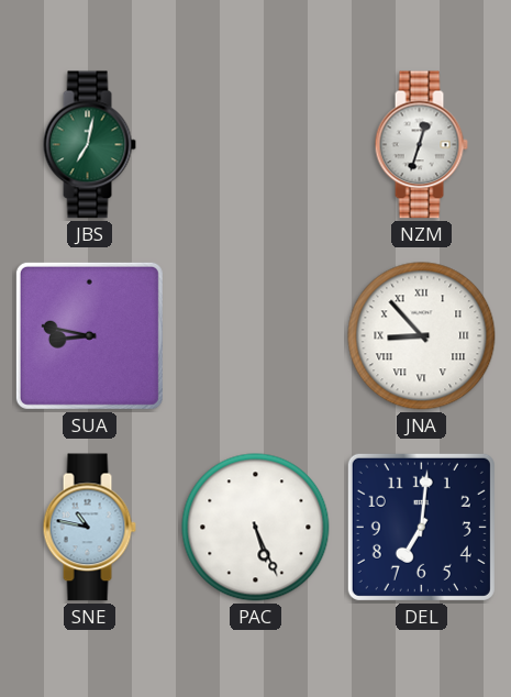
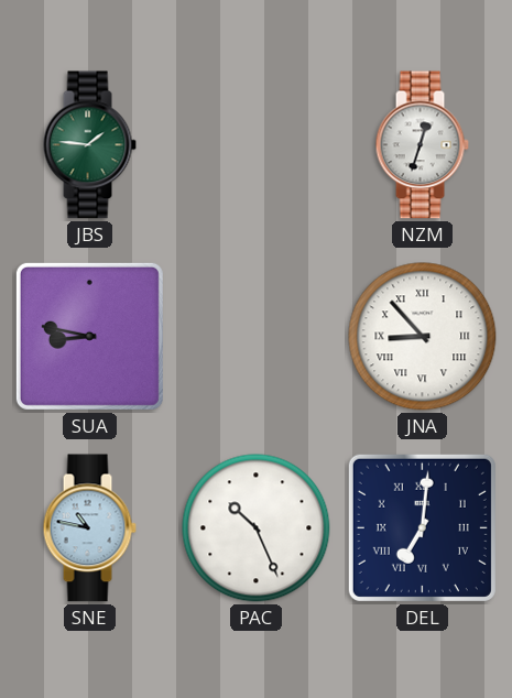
JBS: 7:02 -> 1:46 (89, 145)
PAC: 5:26 -> 10:26 (257, 528)
DEL numerals: Arabic -> Roman (422, 527)
